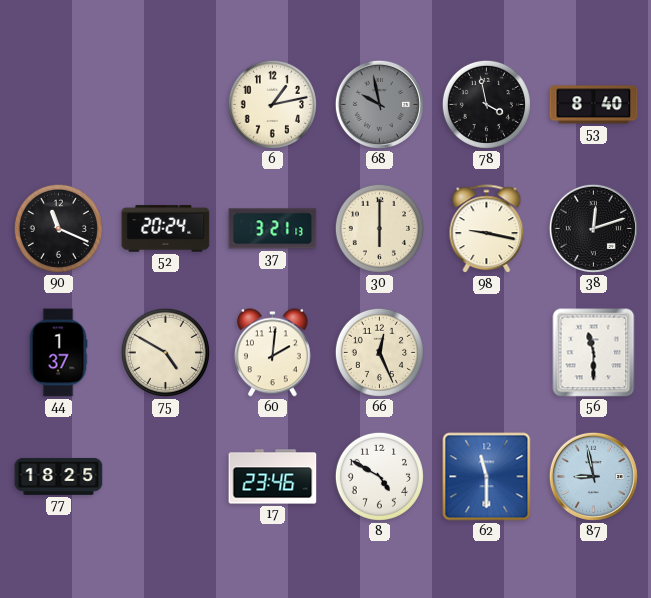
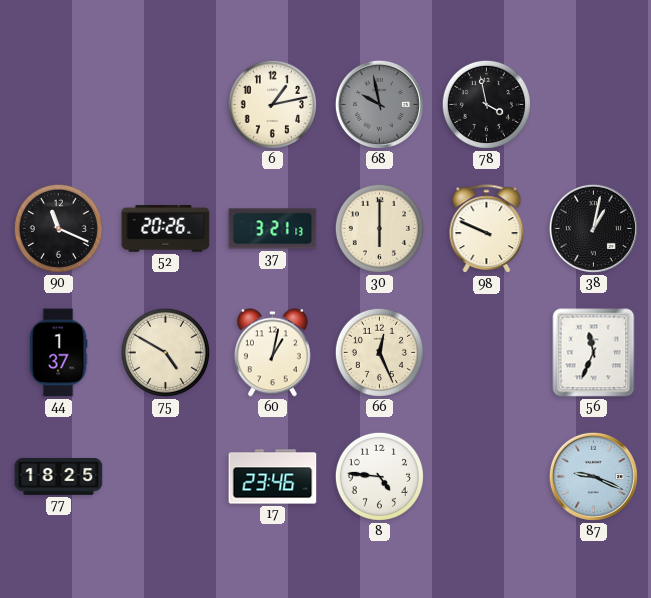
53: 8:40 -> none (594, 105)
52: 20:24 -> 20:26 (166, 229)
98: 9:17 -> 9:49 (487, 229)
38: 12:12 -> 1:02 (593, 228)
60: 2:01 -> 1:02 (272, 353)
56: 11:30 -> 11:34 (594, 353)
8: 4:50 -> 4:46 (379, 476)
62: 11:30 -> none (487, 477)
87: 8:58 -> 9:19 (593, 476)
